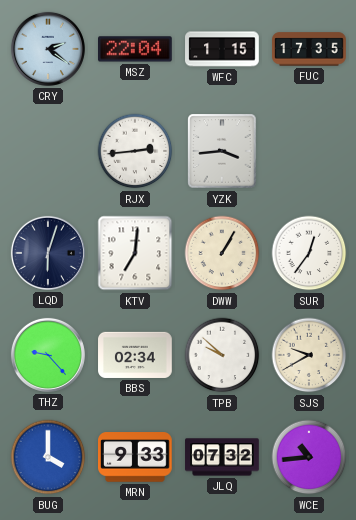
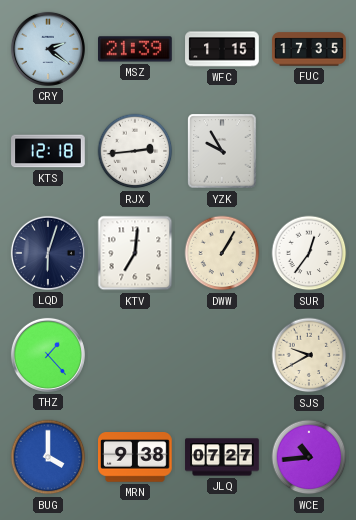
MSZ: 22:04 -> 21:39 (136, 49)
KTS: none -> 12:18 (48, 151)
YZK: 3:44 -> 9:55 (222, 151)
THZ: 9:23 -> 1:23 (48, 355)
BBS: 02:34 -> none (135, 355)
TPB: 9:52 -> none (222, 355)
MRN: 9:33 -> 9:38 (136, 457)
JLQ: 07:32 -> 07:27 (222, 457)
